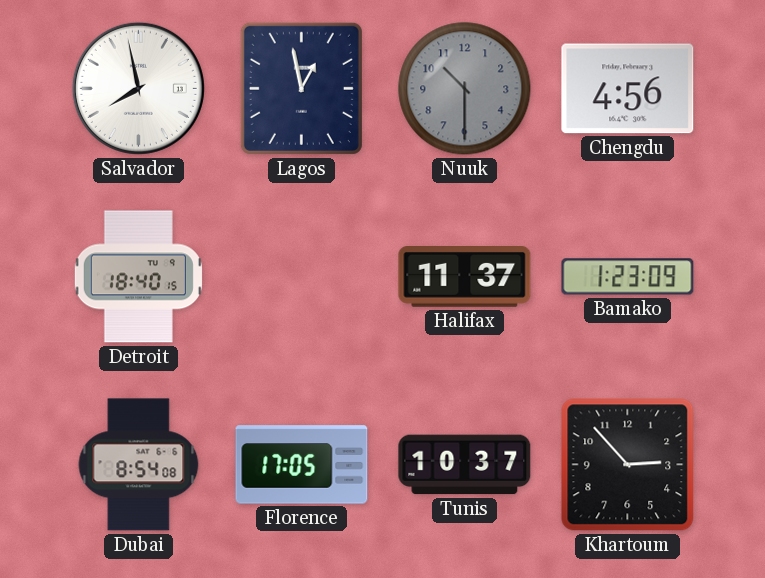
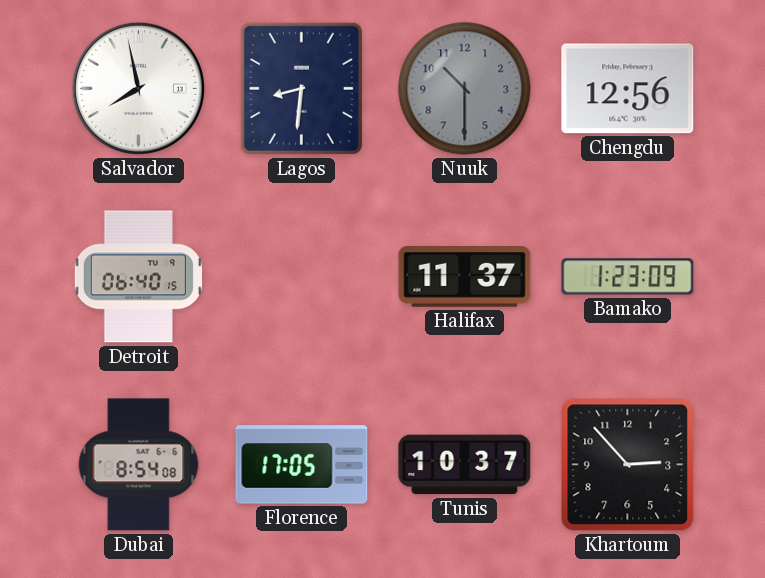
Lagos: 12:58 -> 8:31 (301, 88)
Chengdu: 4:56 -> 12:56 (628, 89)
Detroit: 18:40 -> 06:40 (138, 277)
